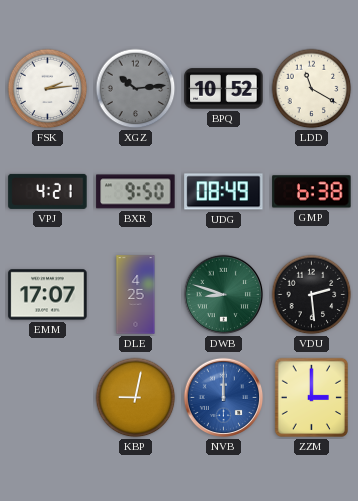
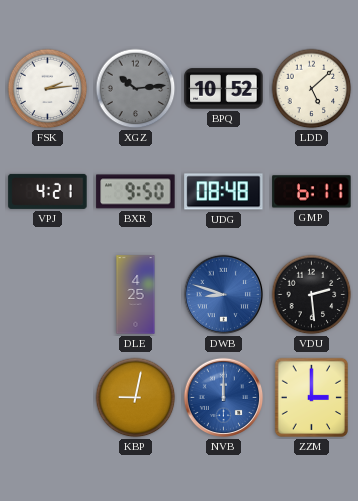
LDD: 11:20 -> 5:08 (312, 89)
UDG: 08:49 -> 08:48 (224, 192)
GMP: 6:38 -> 6:11 (312, 192)
EMM: 17:07 -> none (48, 295)
DWB dial: green -> blue (224, 295)
